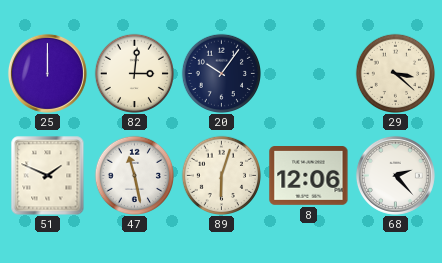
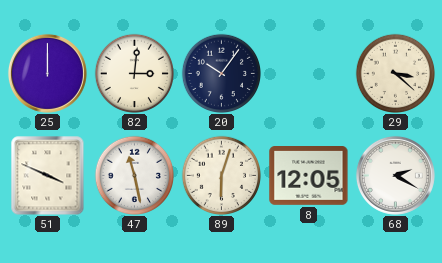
51: 1:49 -> 3:49 (48, 176)
8: 12:06 -> 12:05 (309, 176)
68: 2:23 -> 2:20 (395, 175)
